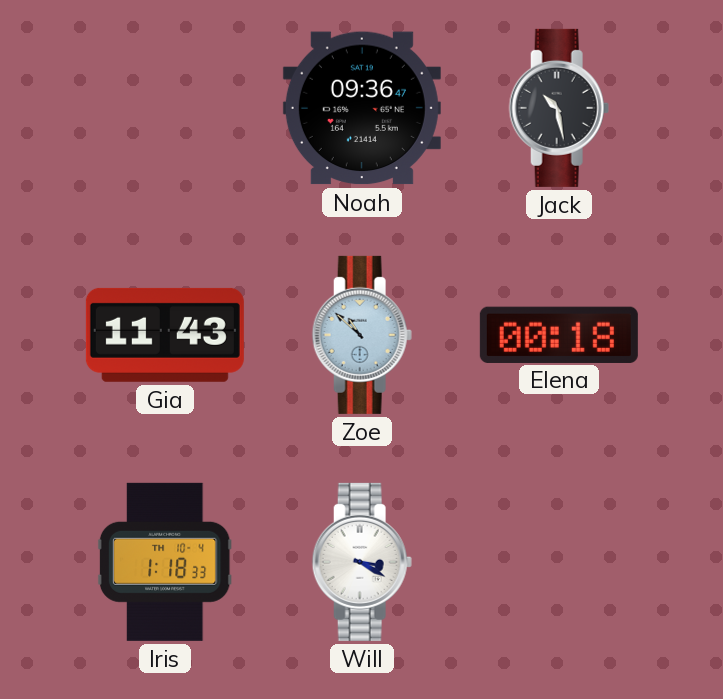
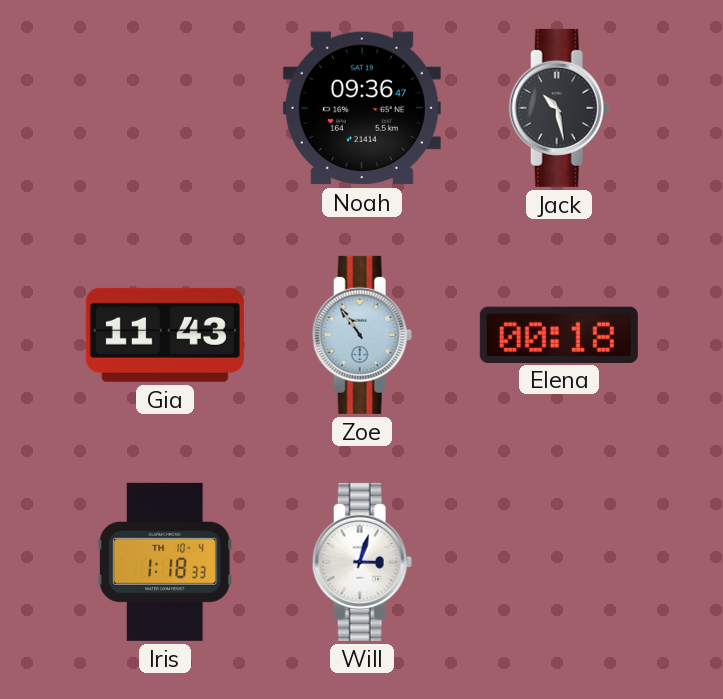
Zoe: 10:52 -> 10:54 (362, 335)
Will: 3:20 -> 3:03 (362, 562)
